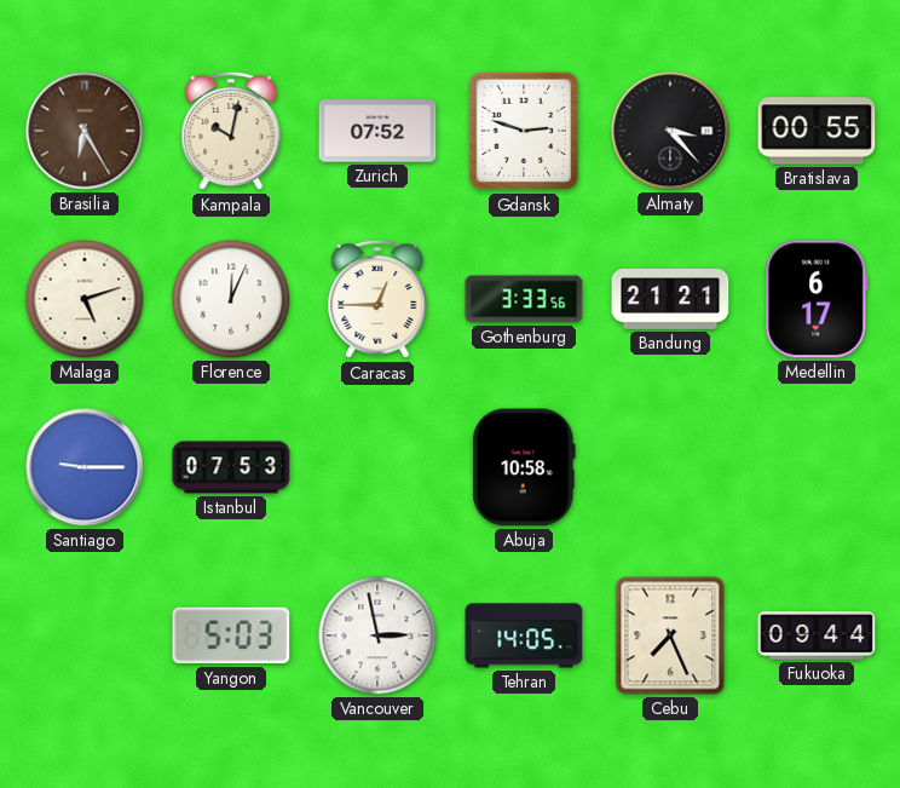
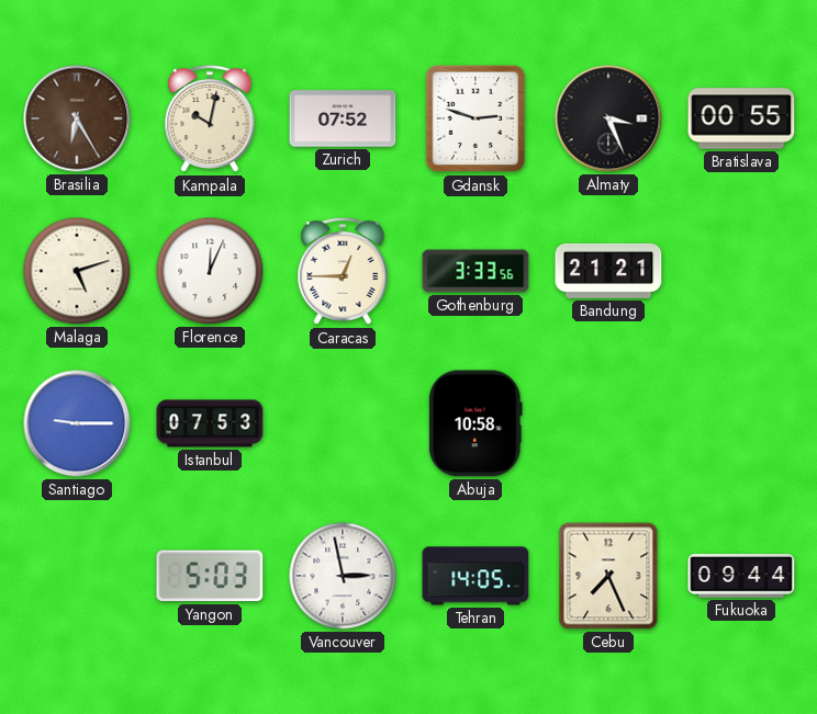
Almaty: 3:23 -> 3:26 (608, 118)
Medellin: 6:17 -> none (817, 299)
